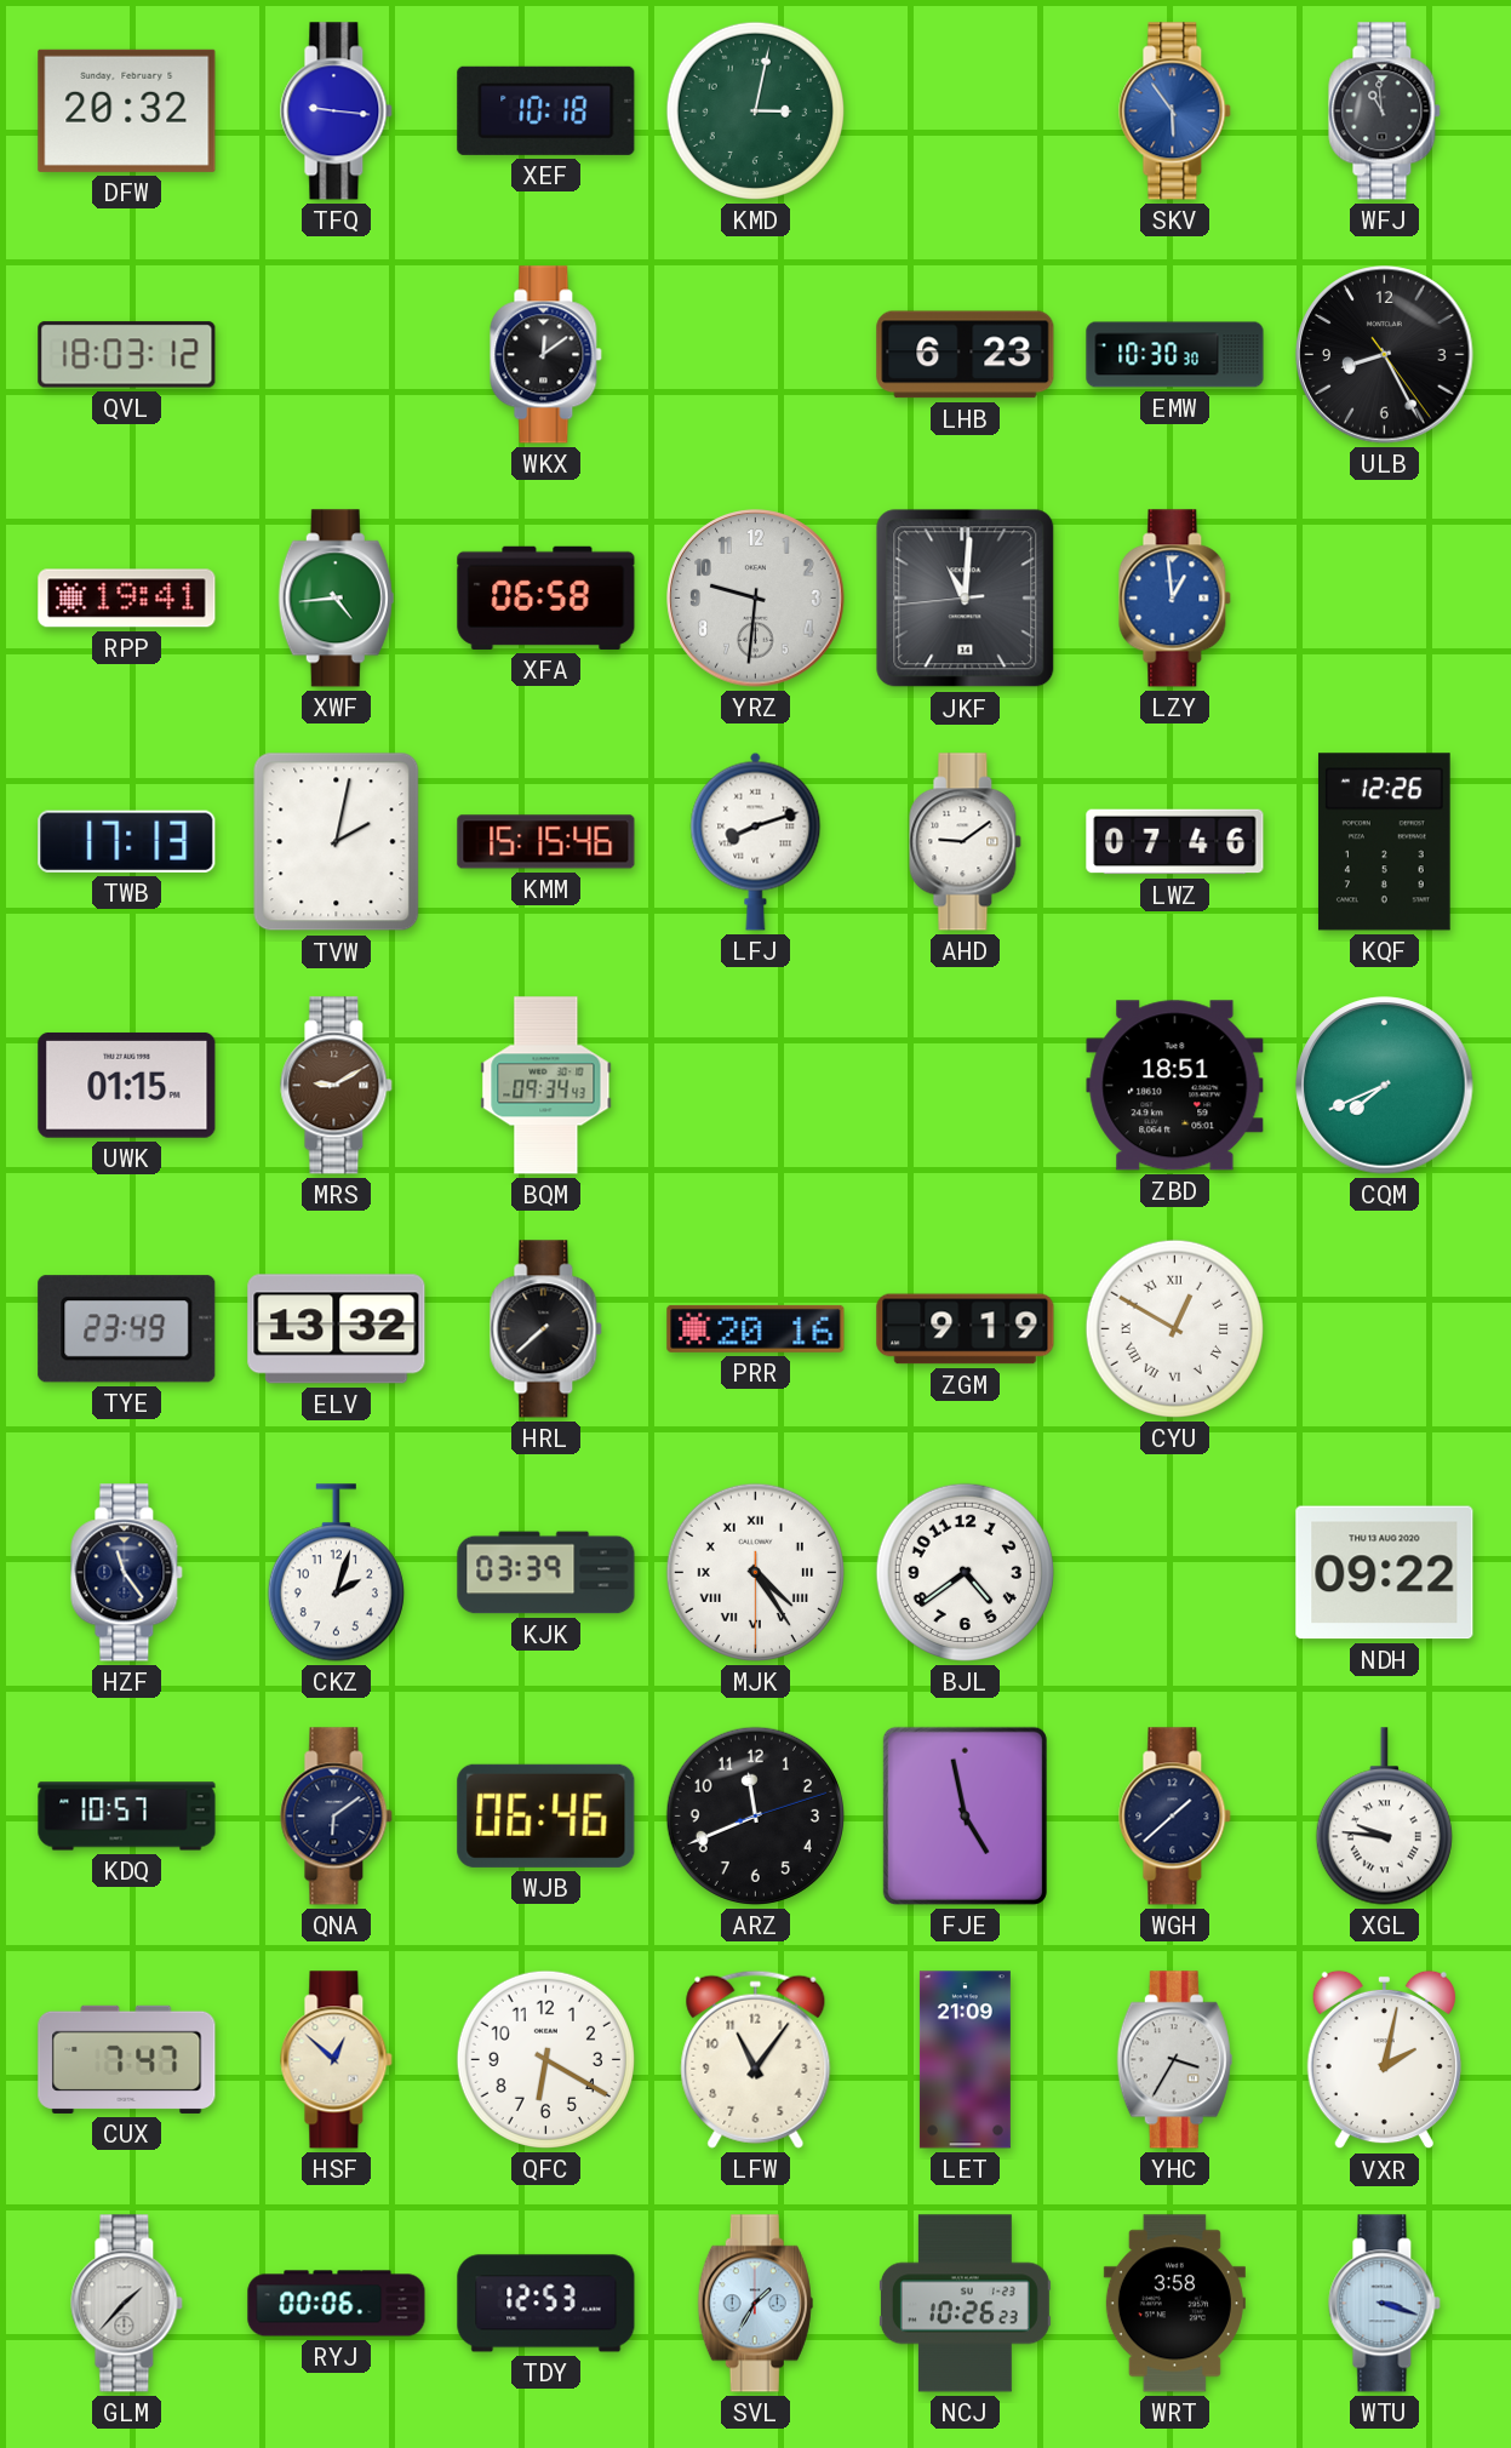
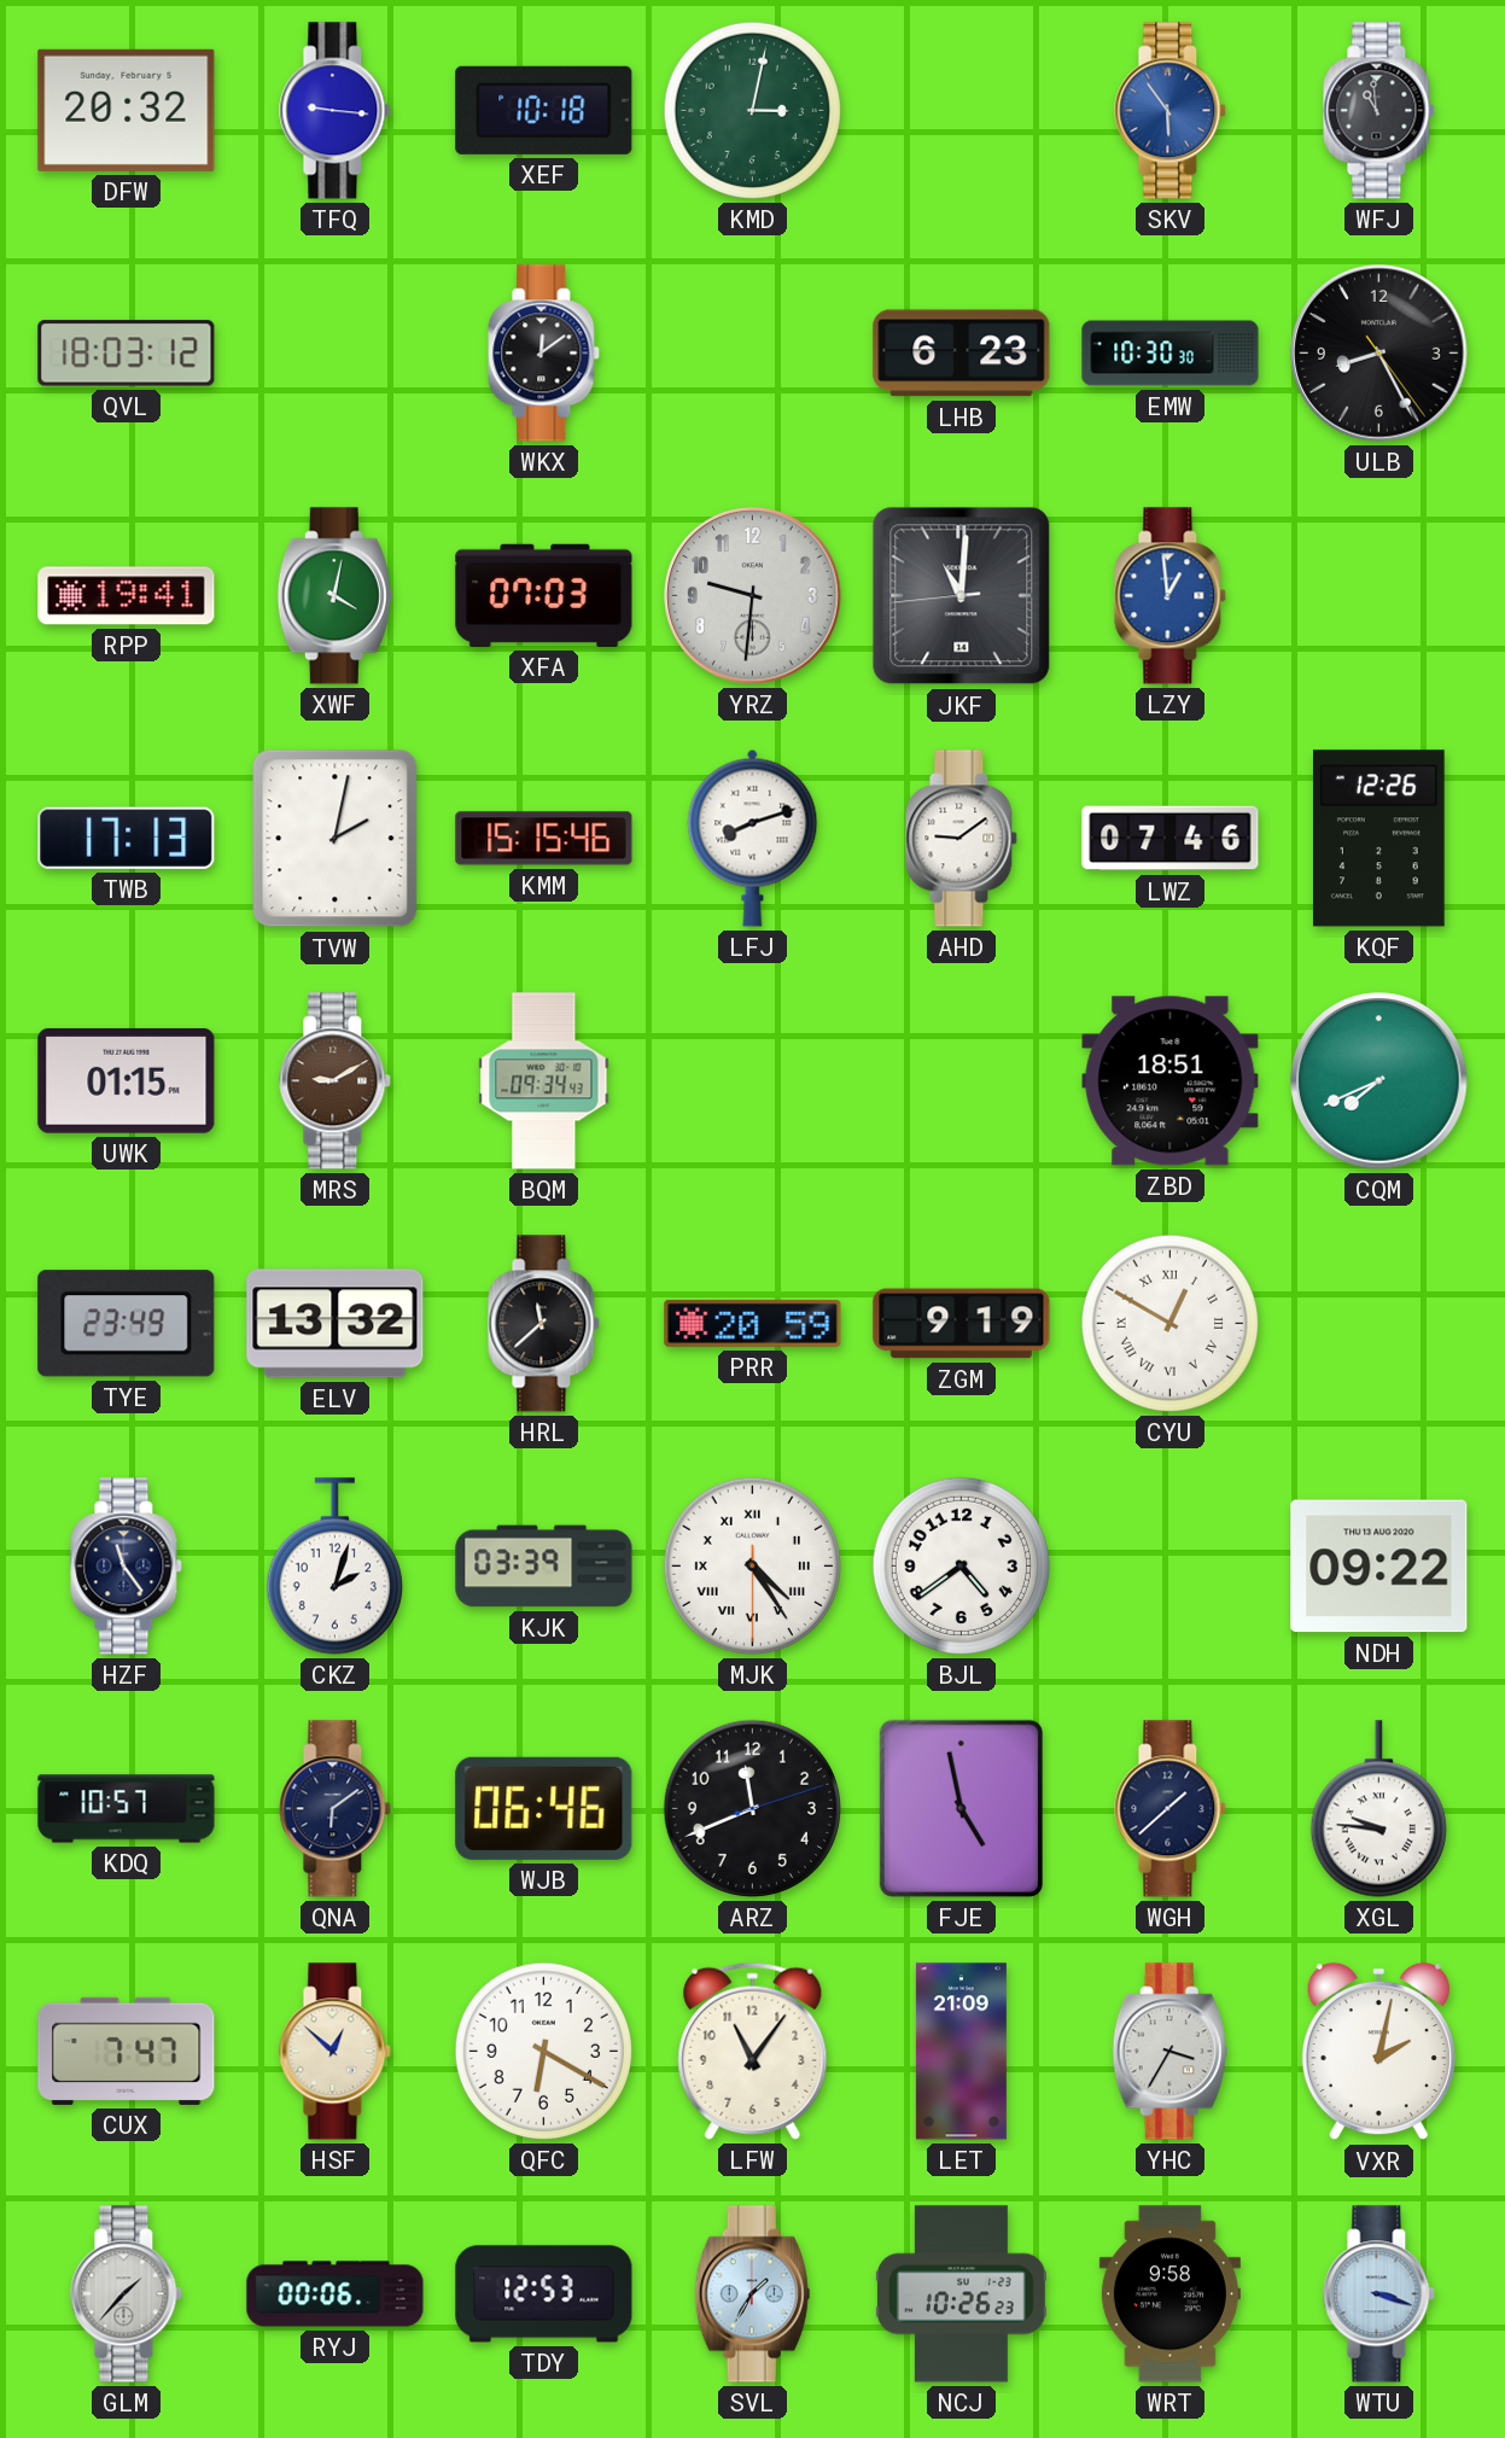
XWF: 4:44 -> 4:02 (334, 596)
XFA: 06:58 -> 07:03 (544, 595)
HRL: 7:38 -> 11:38 (544, 1324)
PRR: 20:16 -> 20:59 (753, 1323)
WRT: 3:58 -> 9:58 (1169, 2294)
